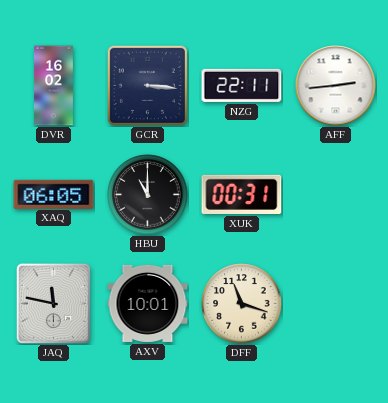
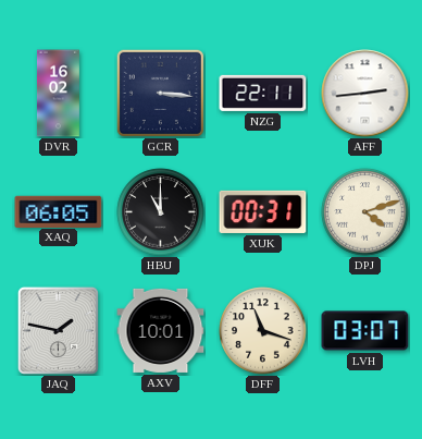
DPJ: none -> 4:12 (365, 212)
JAQ: 11:47 -> 1:47 (58, 330)
LVH: none -> 03:07 (365, 331)
